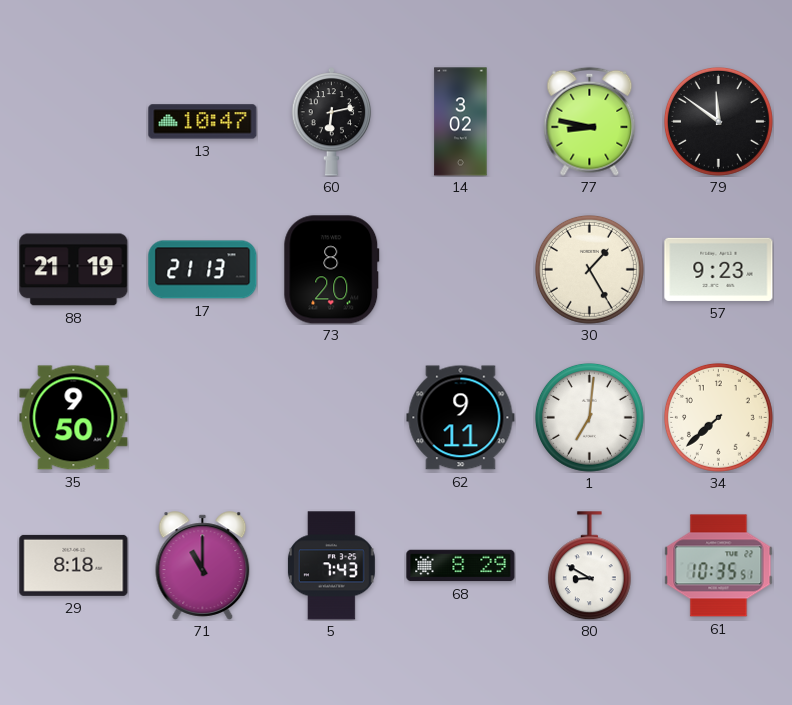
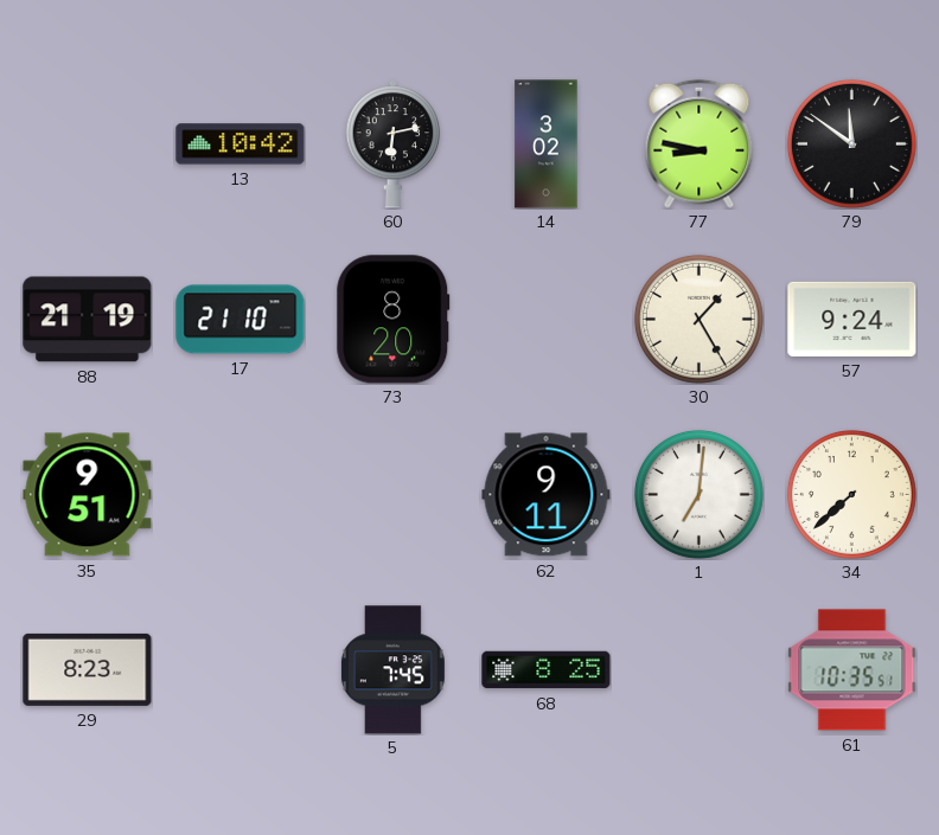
13: 10:47 -> 10:42 (241, 144)
17: 21:13 -> 21:10 (241, 320)
57: 9:23 -> 9:24 (852, 319)
35: 9:50 -> 9:51 (88, 495)
29: 8:18 -> 8:23 (88, 669)
71: 11:00 -> none (203, 566)
5: 7:43 -> 7:45 (392, 670)
68: 8:29 -> 8:25 (547, 670)
80: 8:50 -> none (589, 566)
